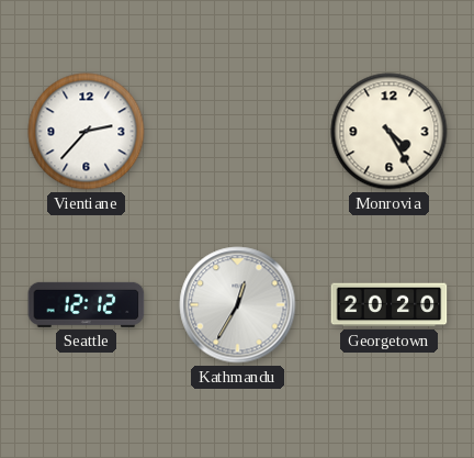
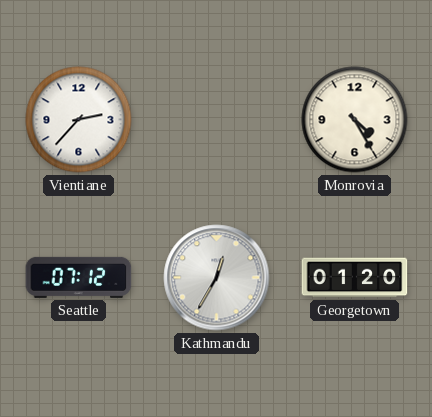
Seattle: 12:12 -> 07:12 (79, 277)
Georgetown: 20:20 -> 01:20 (355, 278)
